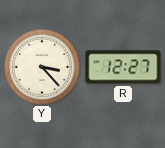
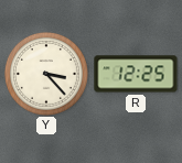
R: 12:27 -> 12:25 (136, 74)
